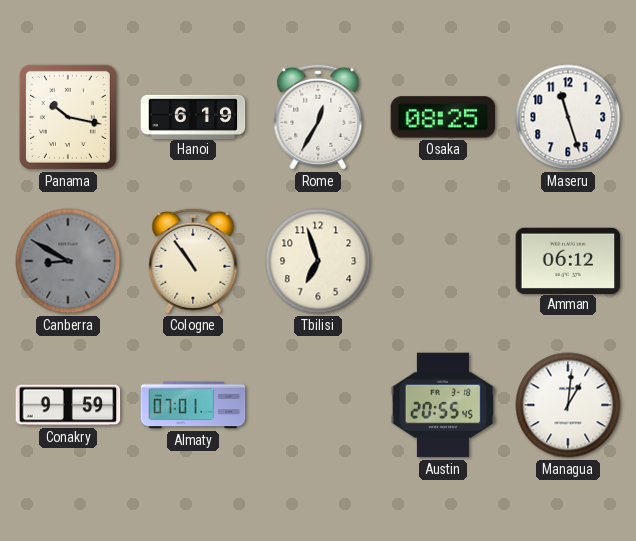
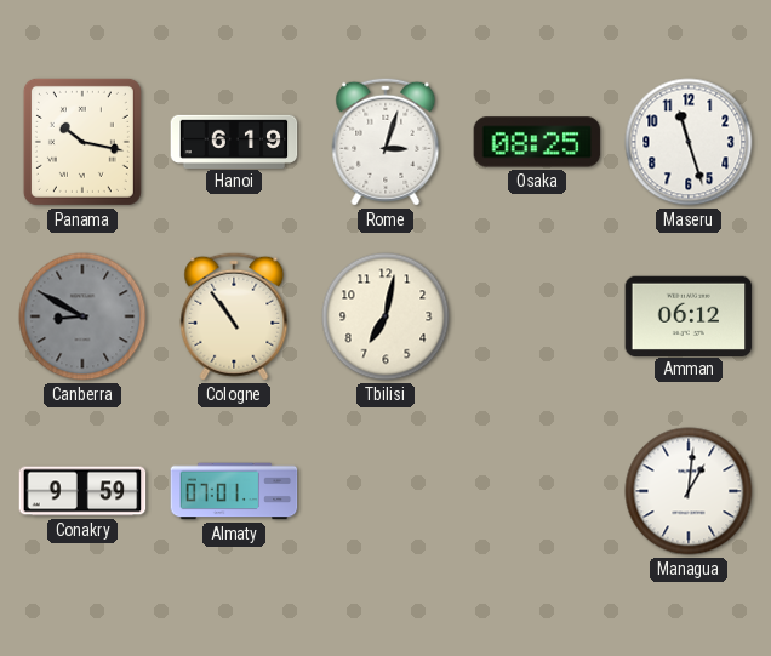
Rome: 12:35 -> 3:03 (385, 142)
Tbilisi: 6:57 -> 7:02 (385, 316)
Austin: 20:55 -> none (443, 405)
